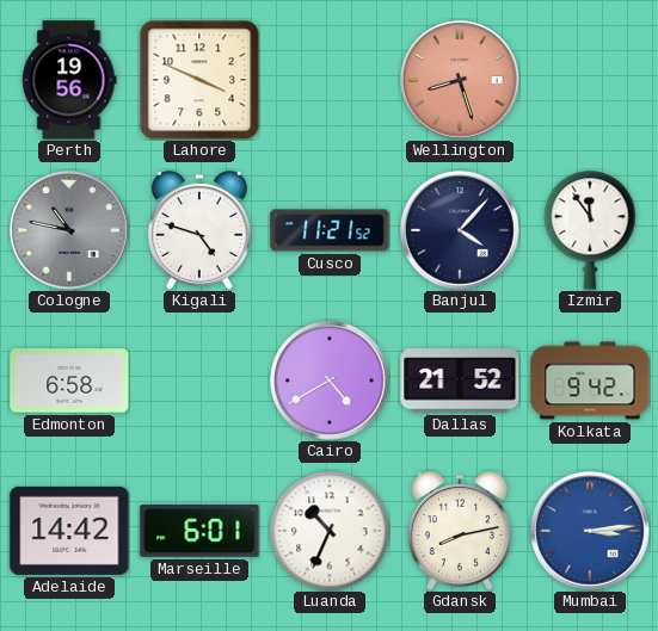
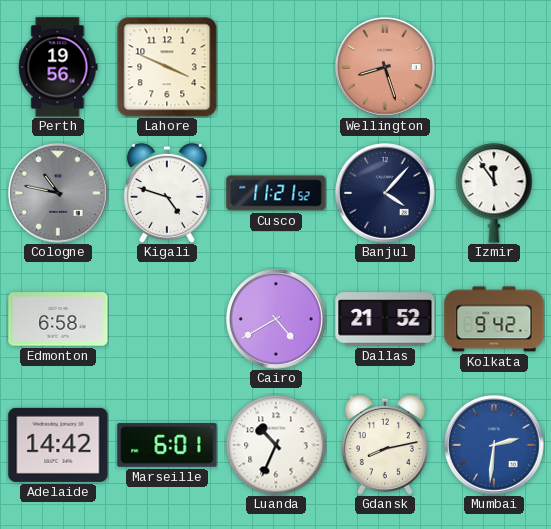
Mumbai: 3:14 -> 2:31 (494, 445)
